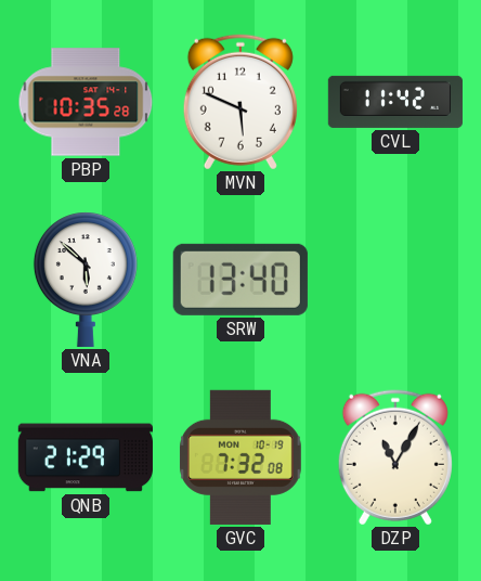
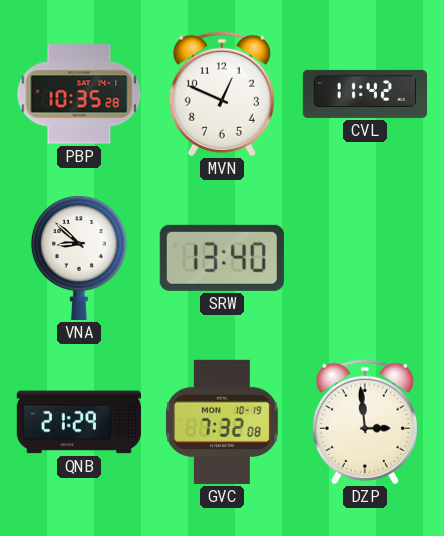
MVN: 5:49 -> 12:49 (222, 94)
VNA: 5:52 -> 8:52 (79, 258)
DZP: 11:05 -> 2:59 (365, 422)
